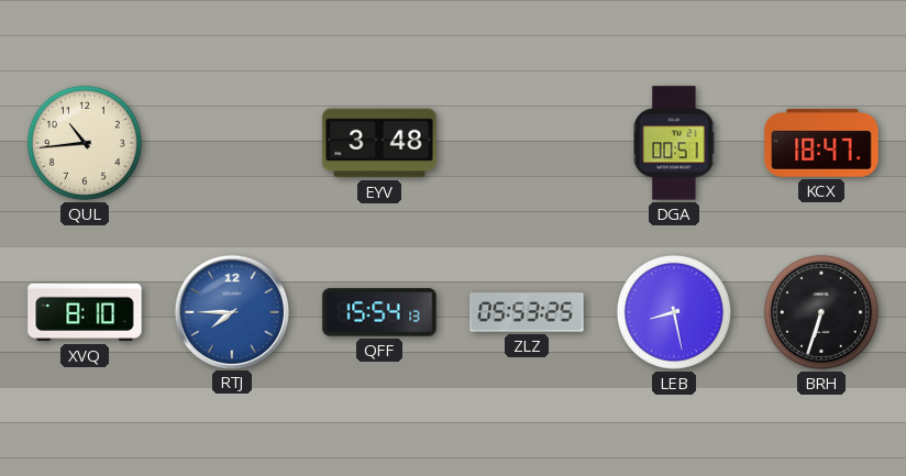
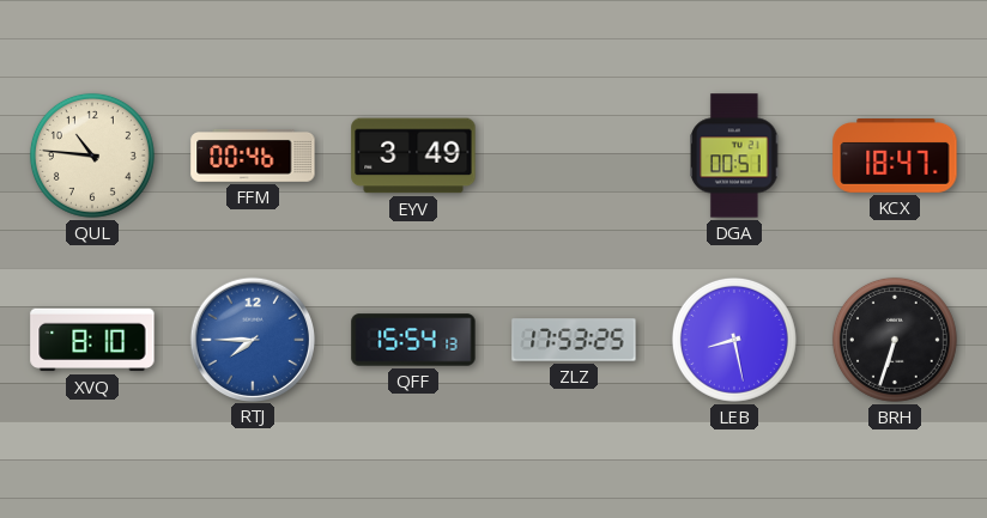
QUL: 10:44 -> 10:46 (92, 156)
FFM: none -> 00:46 (253, 156)
EYV: 3:48 -> 3:49 (413, 156)
ZLZ: 05:53 -> 17:53 (574, 340)
